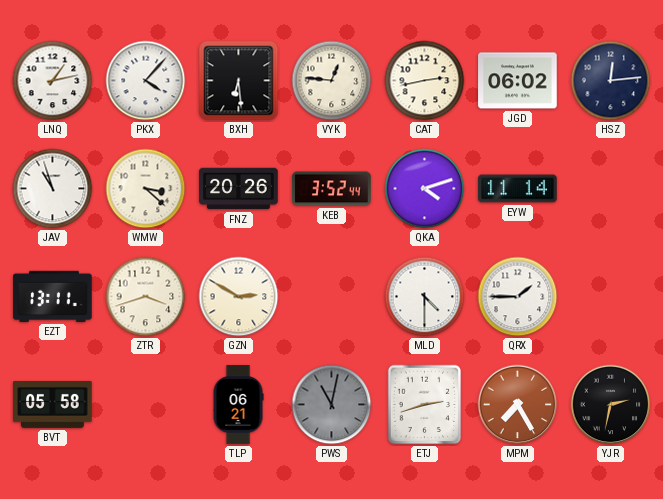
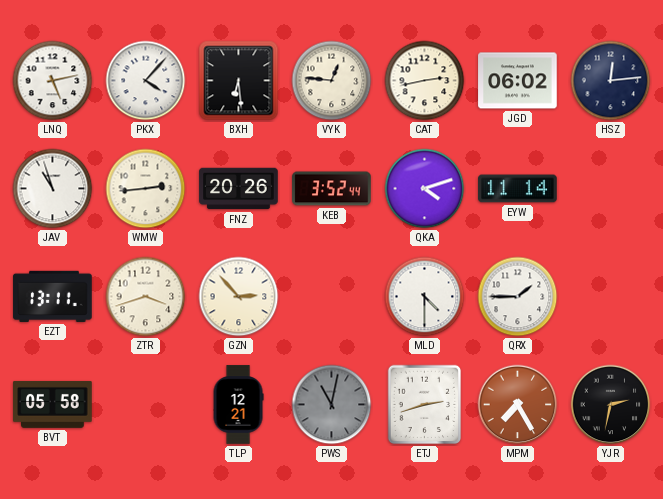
LNQ: 1:13 -> 5:13 (53, 81)
WMW: 3:22 -> 2:44 (146, 189)
GZN: 2:50 -> 2:53 (239, 297)
TLP: 06:21 -> 12:21 (238, 405)
